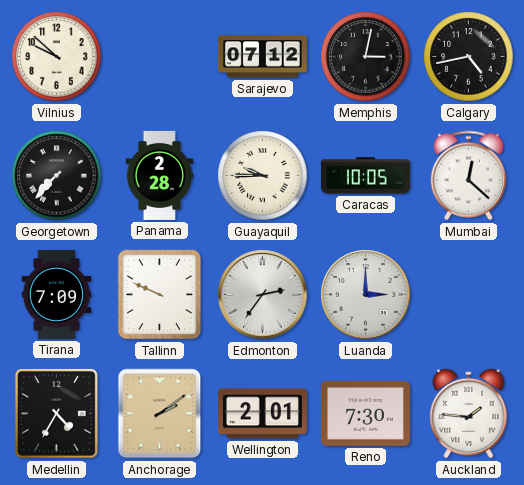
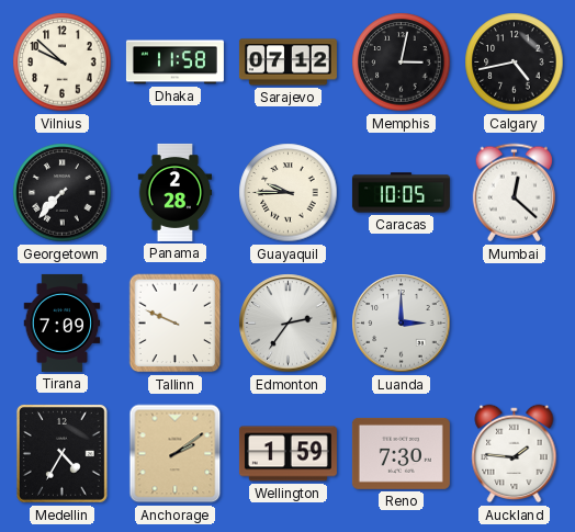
Dhaka: none -> 11:58 (174, 63)
Wellington: 2:01 -> 1:59 (287, 454)
